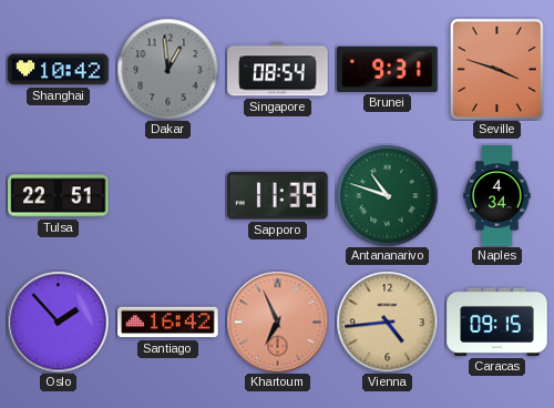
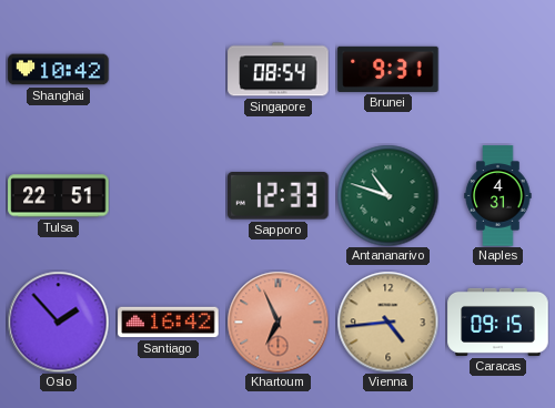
Dakar: 12:59 -> none (167, 69)
Seville: 3:48 -> none (496, 69)
Sapporo: 11:39 -> 12:33 (279, 196)
Naples: 4:34 -> 4:31 (498, 196)
